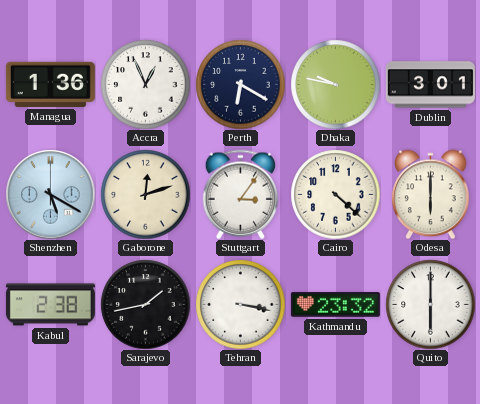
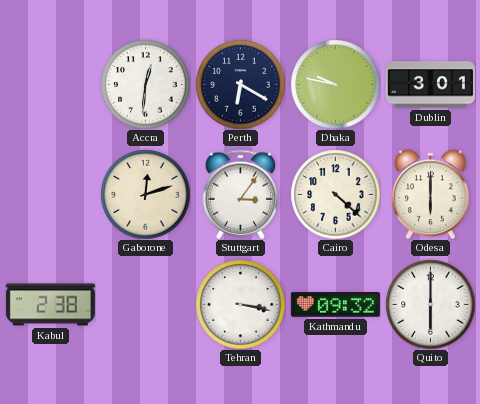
Managua: 1:36 -> none (50, 84)
Accra: 12:56 -> 12:31 (145, 84)
Shenzhen: 5:20 -> none (50, 194)
Sarajevo: 1:43 -> none (145, 304)
Kathmandu: 23:32 -> 09:32 (335, 305)
